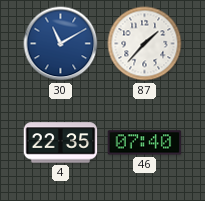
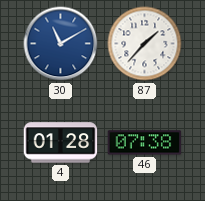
4: 22:35 -> 01:28 (61, 143)
46: 07:40 -> 07:38 (145, 143)
